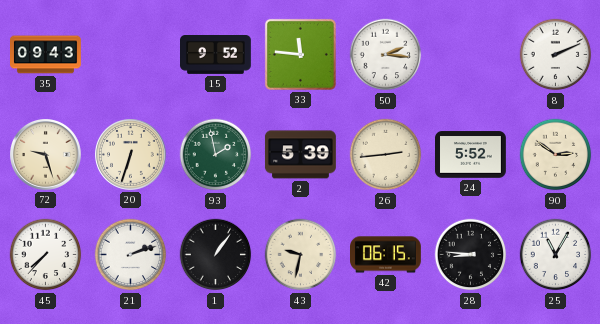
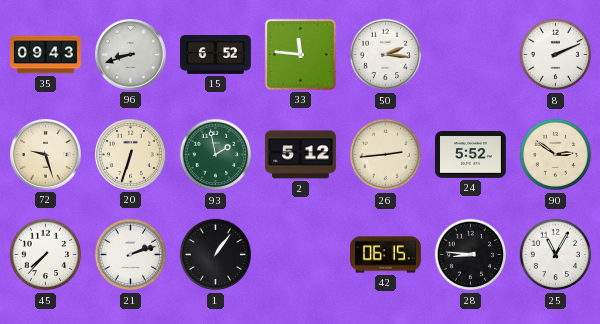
96: none -> 8:42 (131, 55)
15: 9:52 -> 6:52 (216, 55)
2: 5:39 -> 5:12 (301, 155)
43: 9:32 -> none (301, 255)
